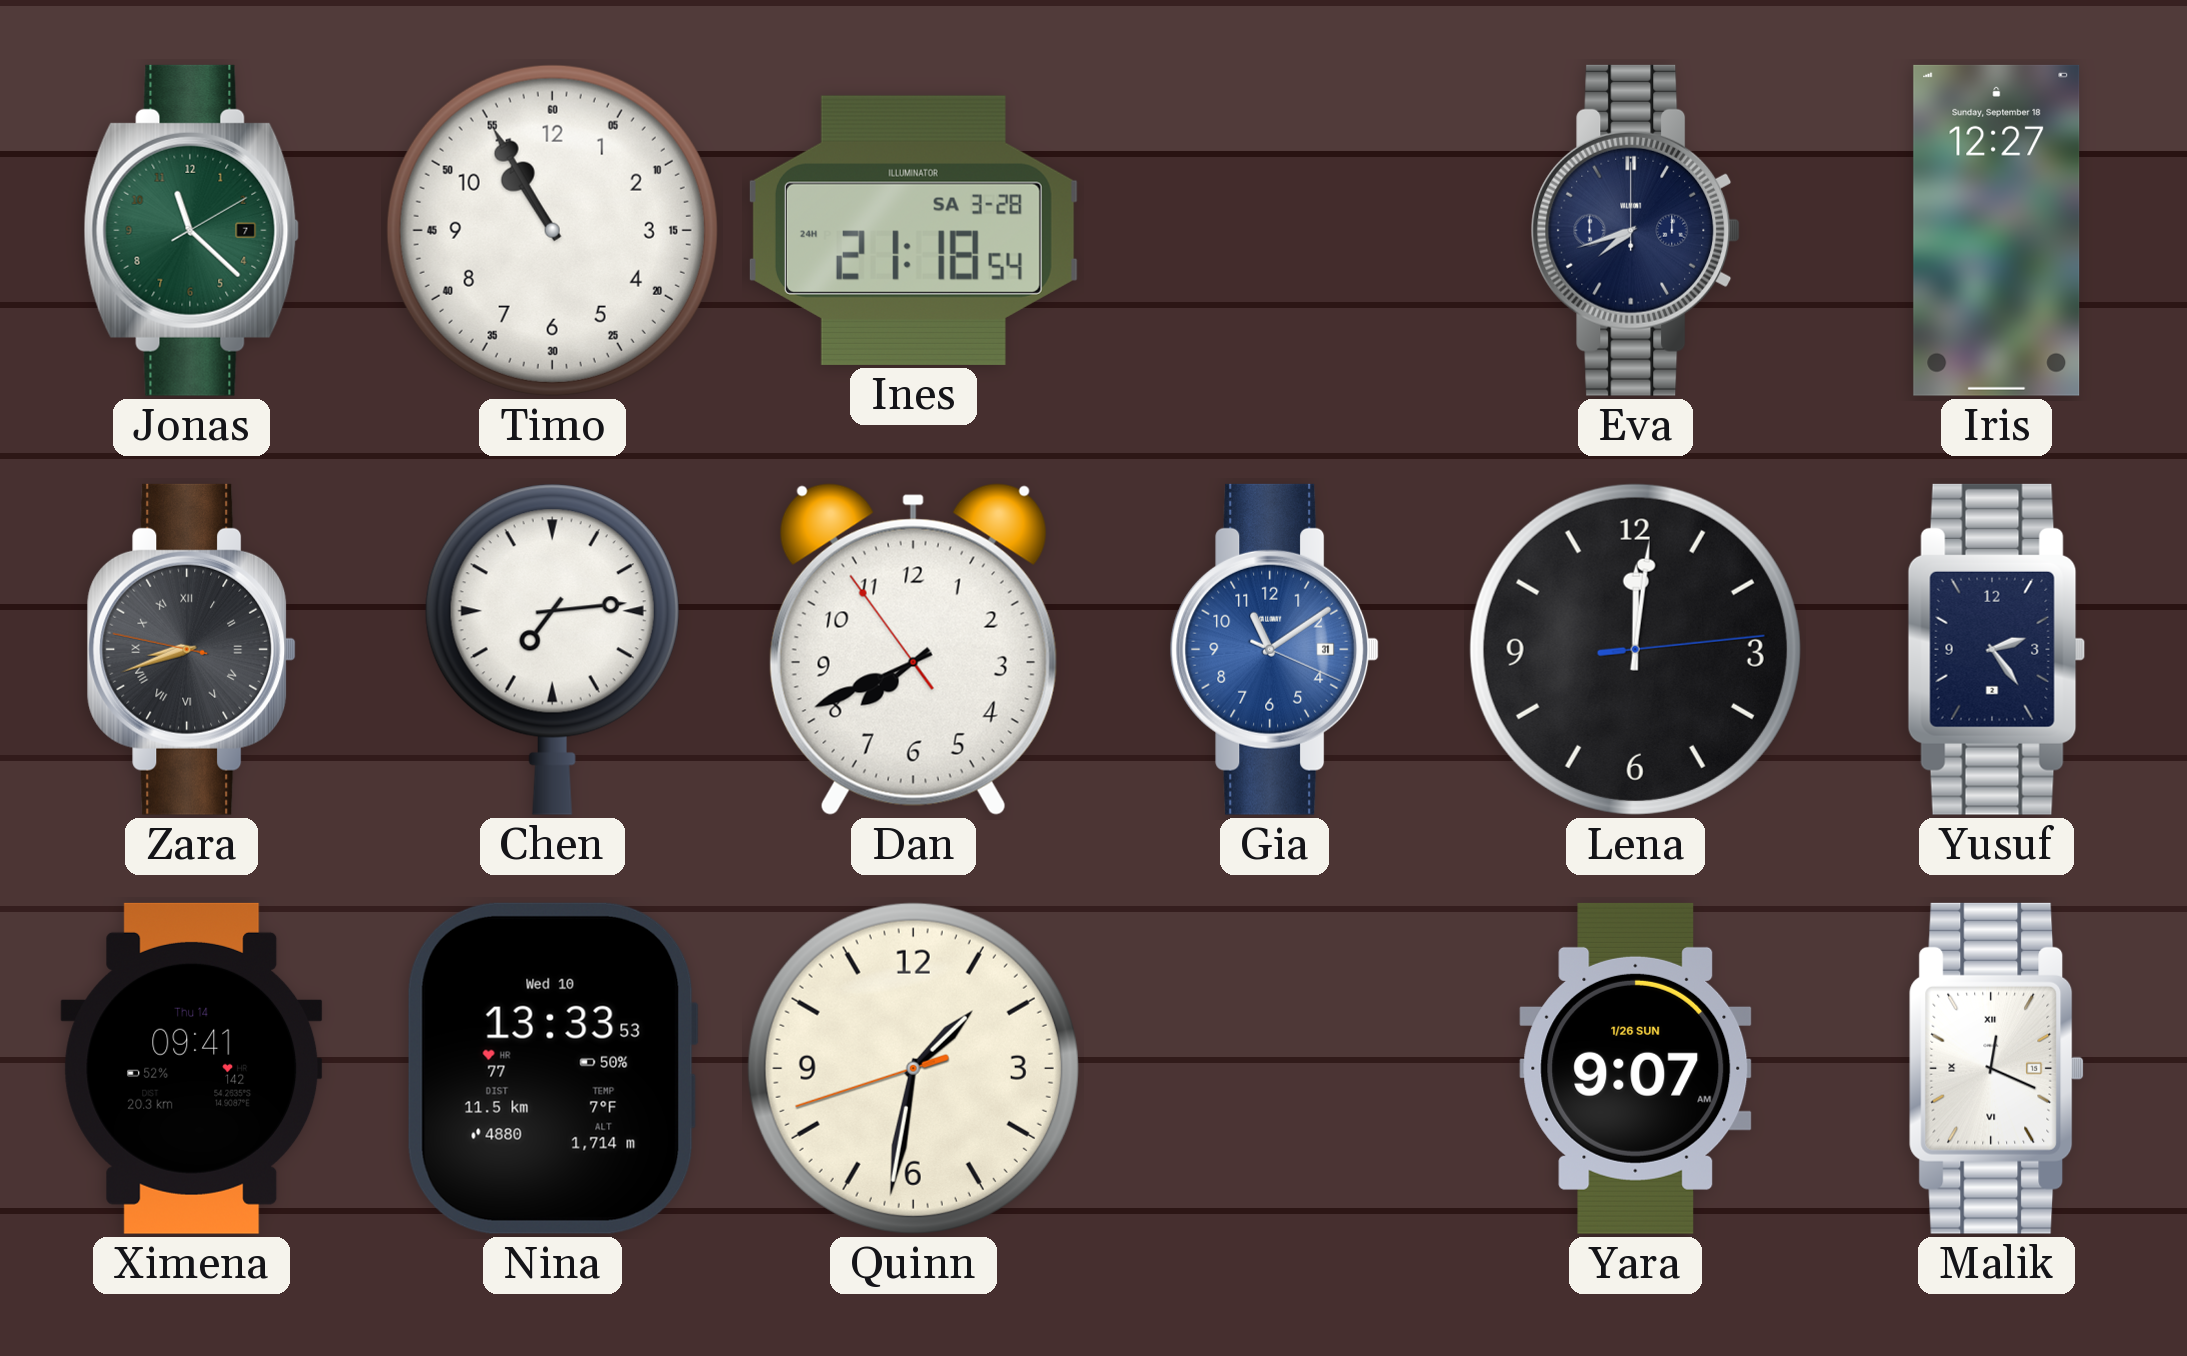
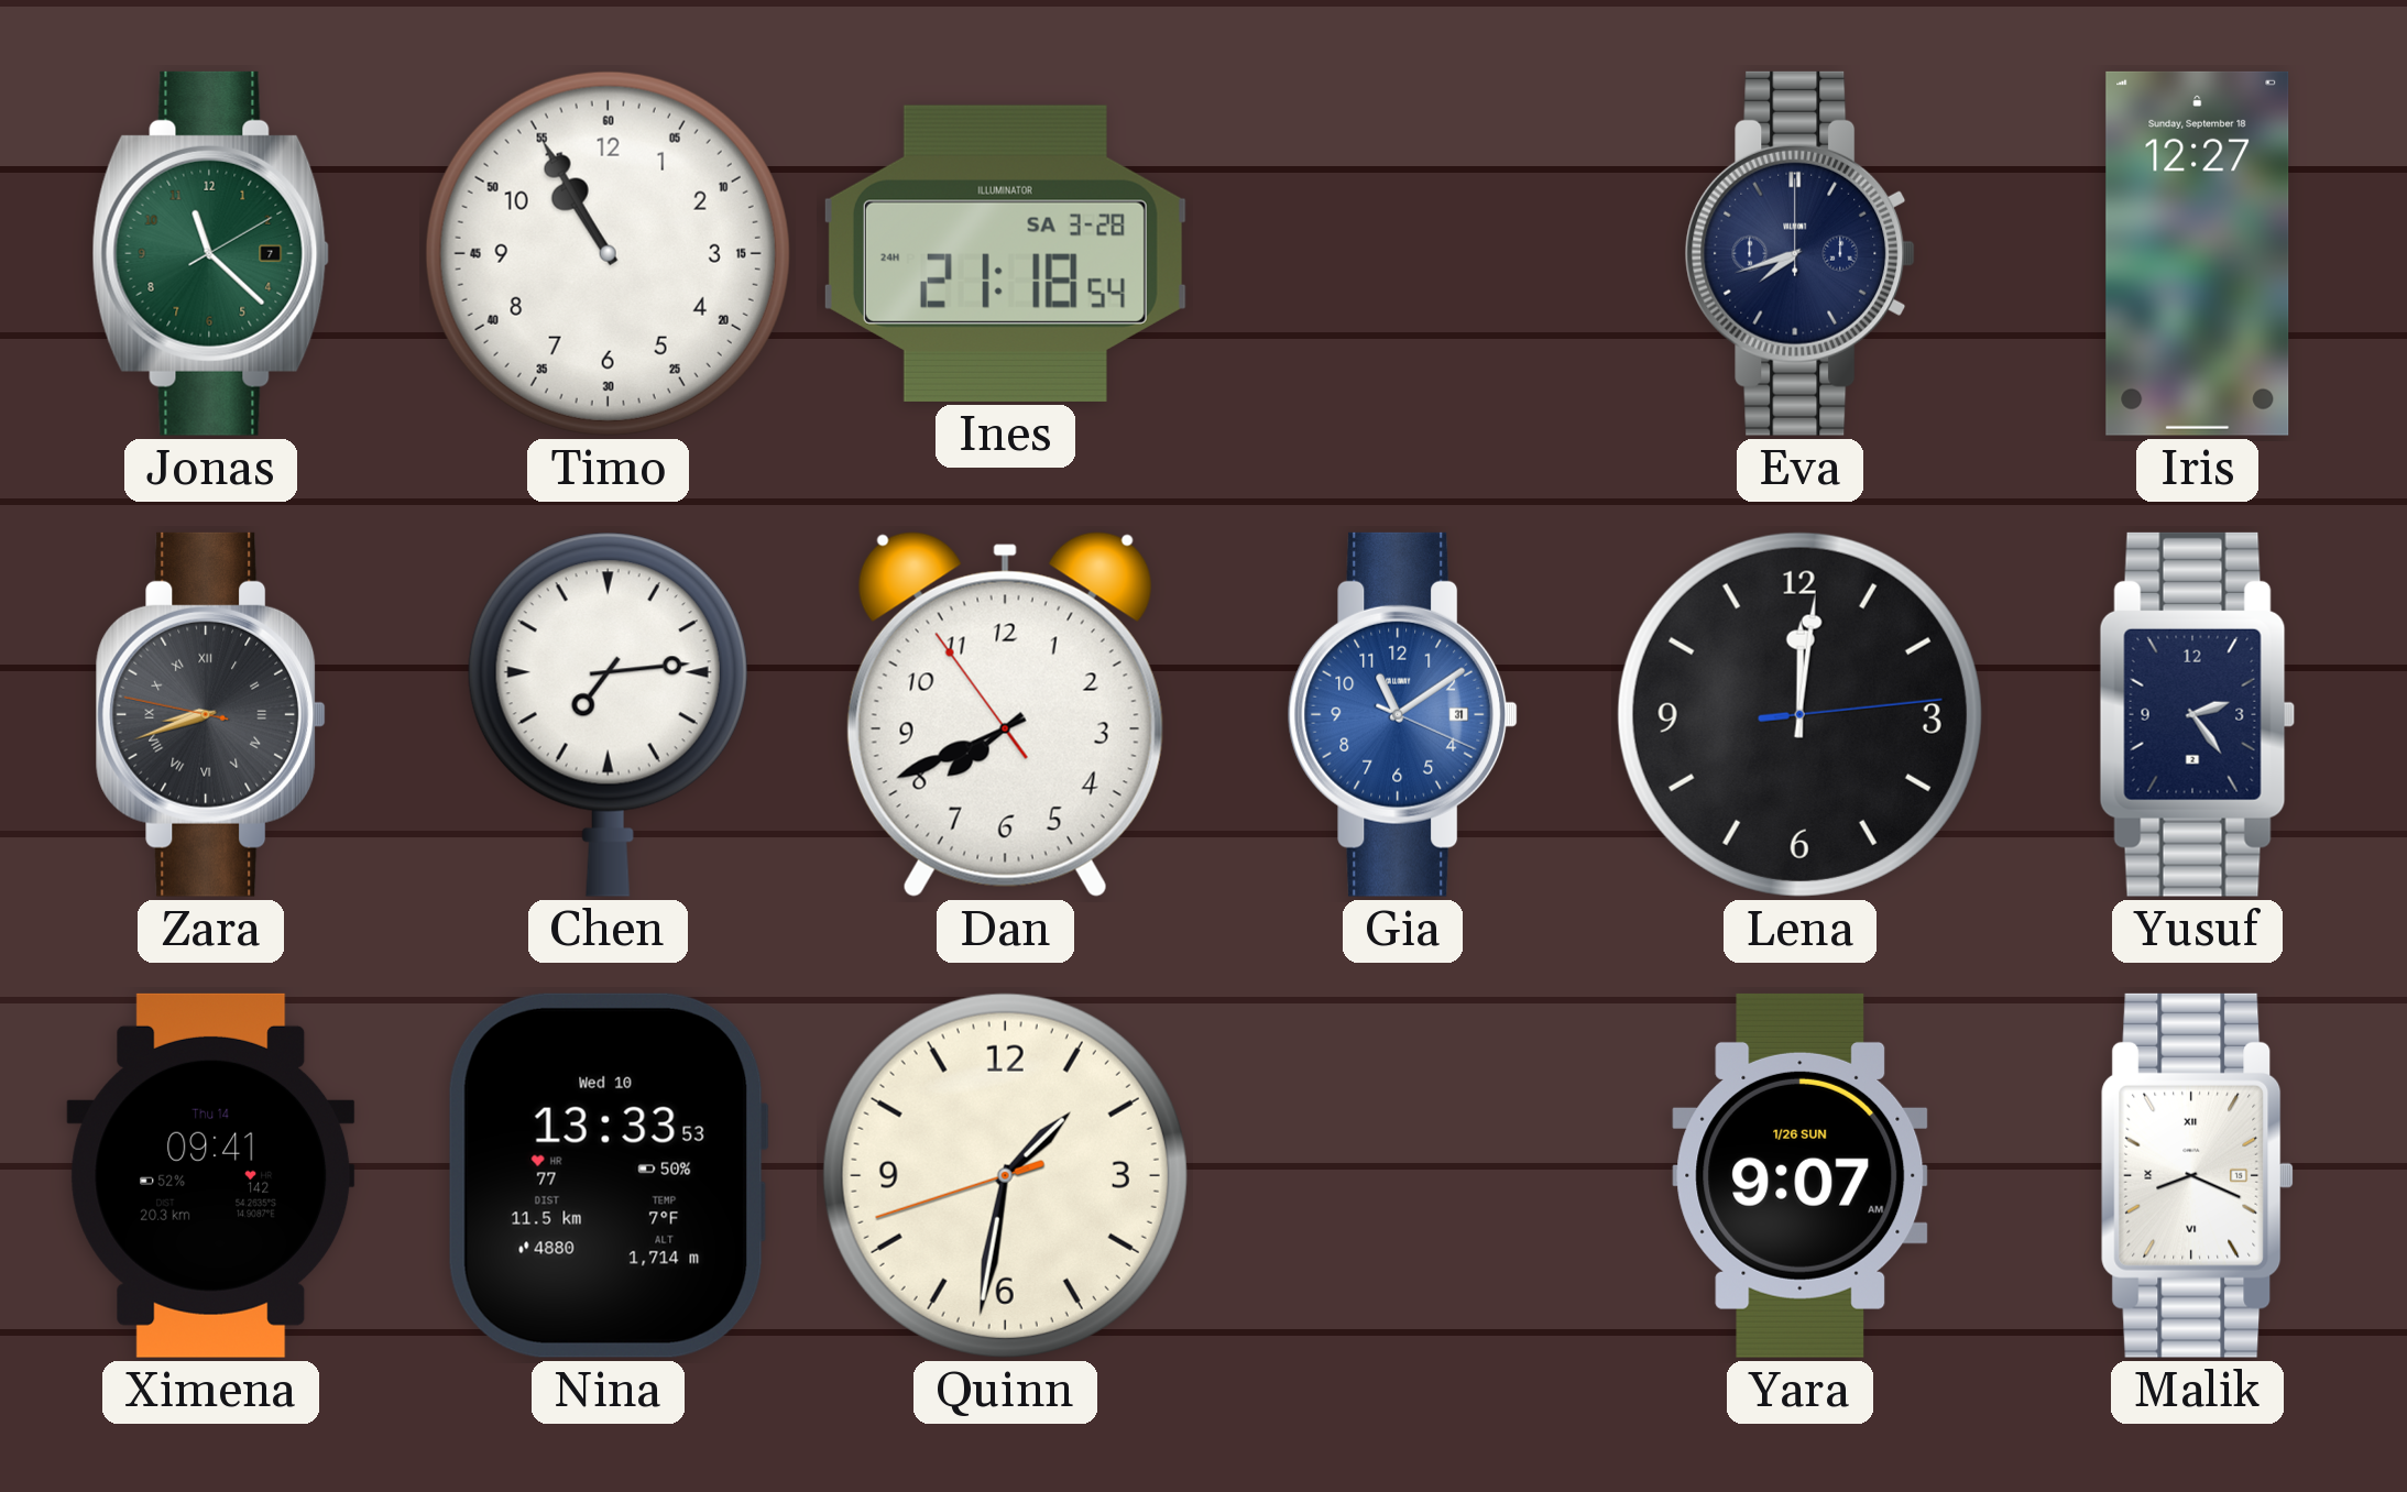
Malik: 12:19 -> 8:19 (2198, 1175)
